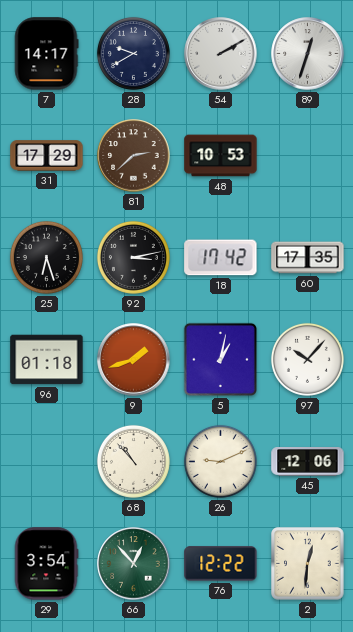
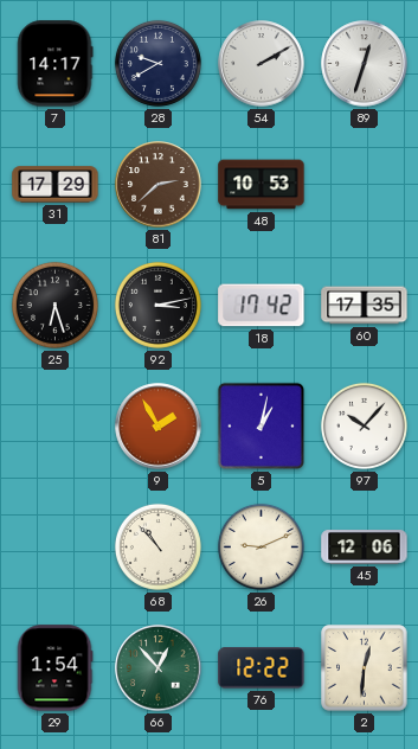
96: 01:18 -> none (47, 360)
9: 1:42 -> 1:55 (159, 427)
29: 3:54 -> 1:54 (54, 668)
